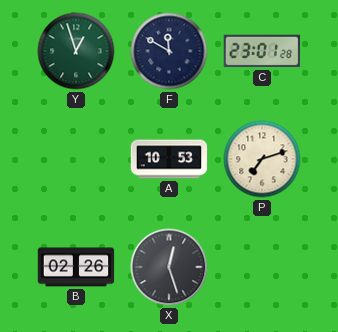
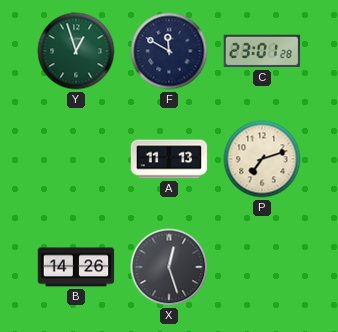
A: 10:53 -> 11:13 (169, 159)
B: 02:26 -> 14:26 (76, 267)
